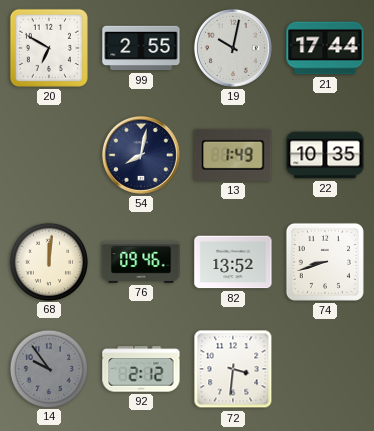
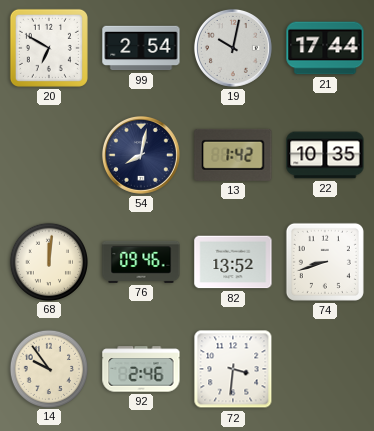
99: 2:55 -> 2:54 (141, 48)
13: 1:49 -> 1:42 (233, 155)
14 dial: grey -> cream (48, 368)
92: 2:12 -> 2:46 (141, 369)
